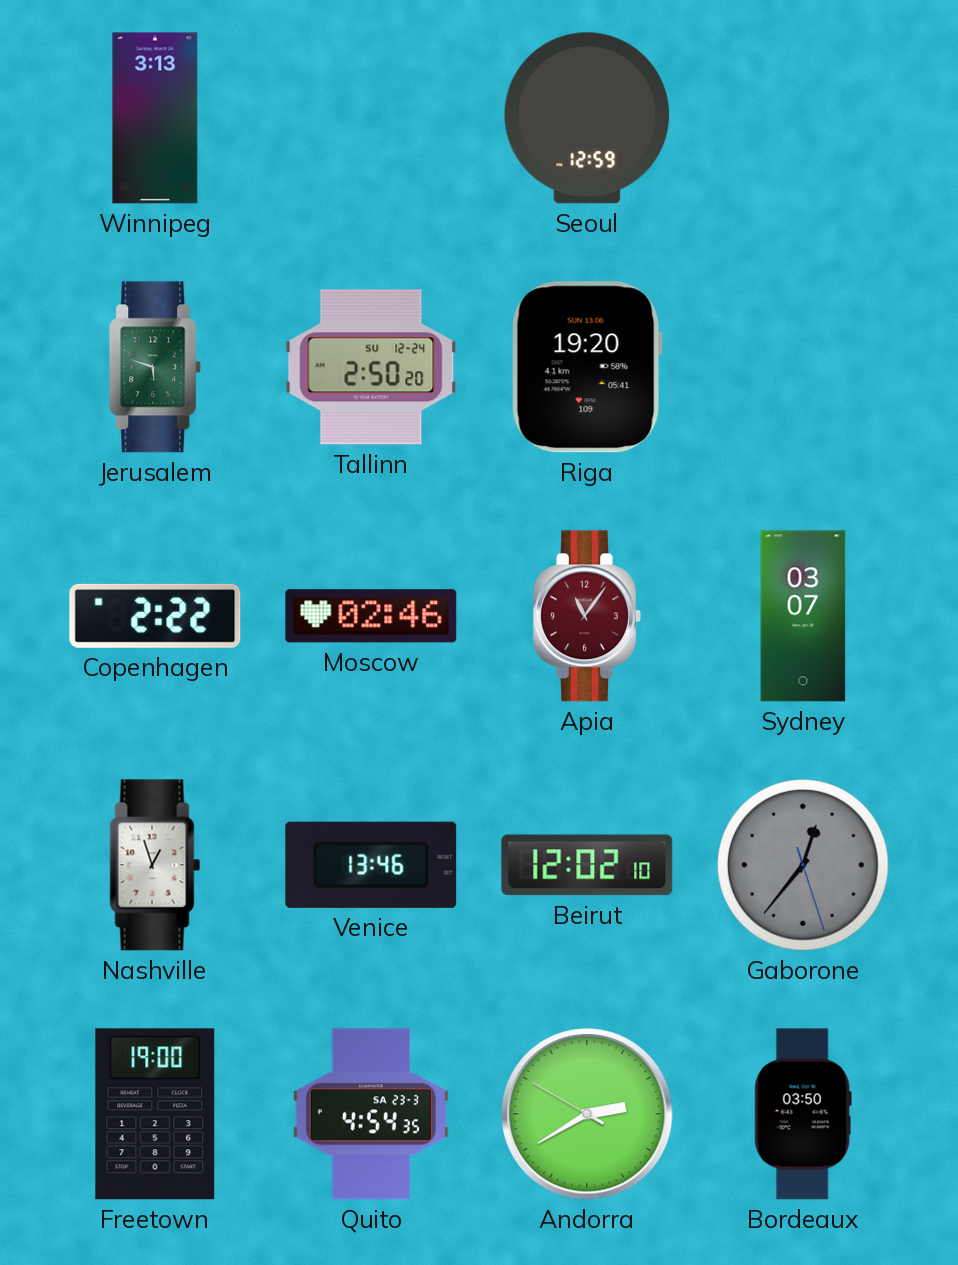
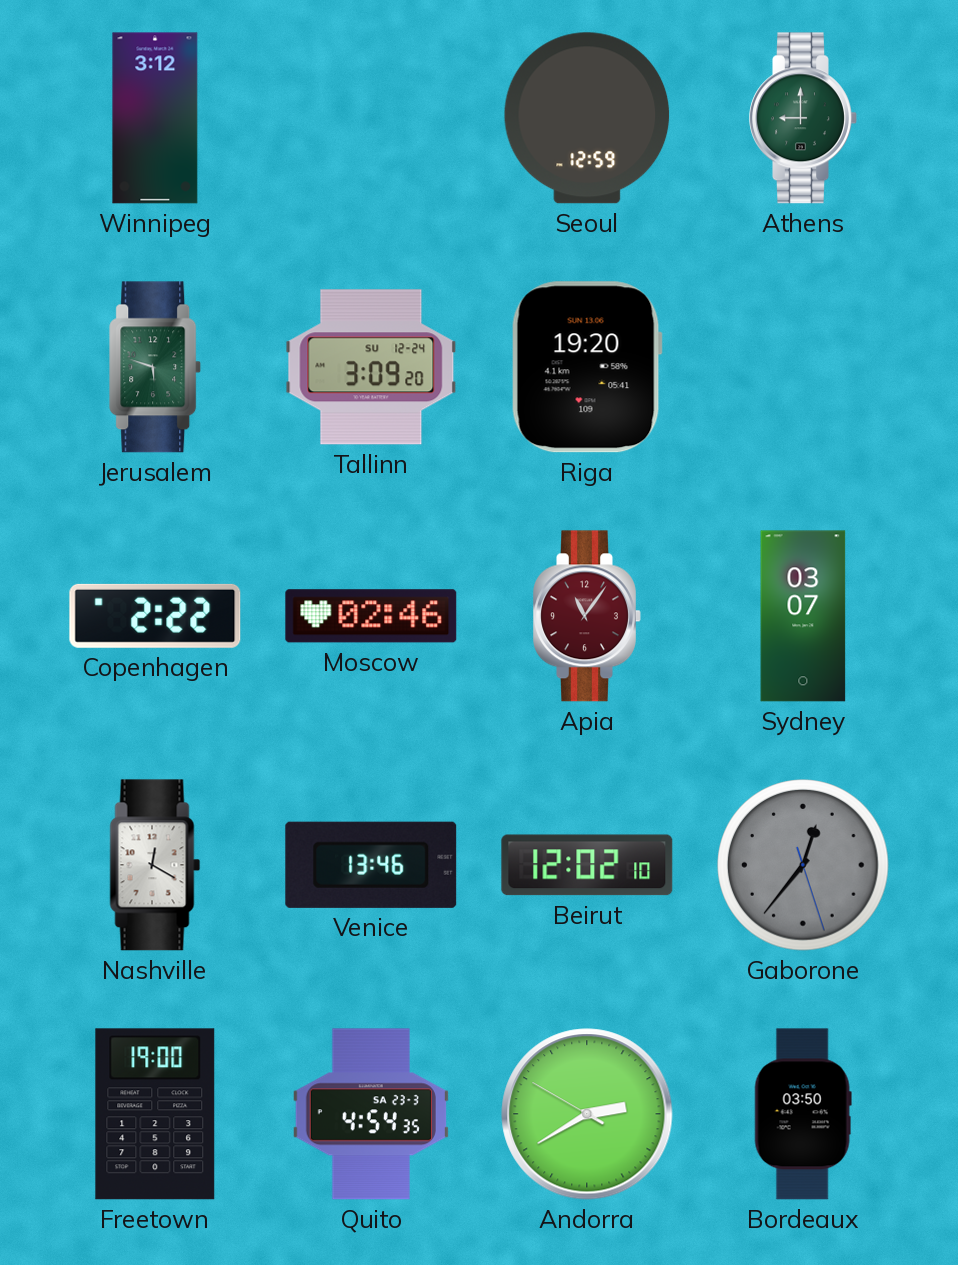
Winnipeg: 3:13 -> 3:12 (155, 118)
Athens: none -> 9:00 (803, 118)
Tallinn: 2:50 -> 3:09 (371, 367)
Nashville: 12:57 -> 12:20 (155, 865)
